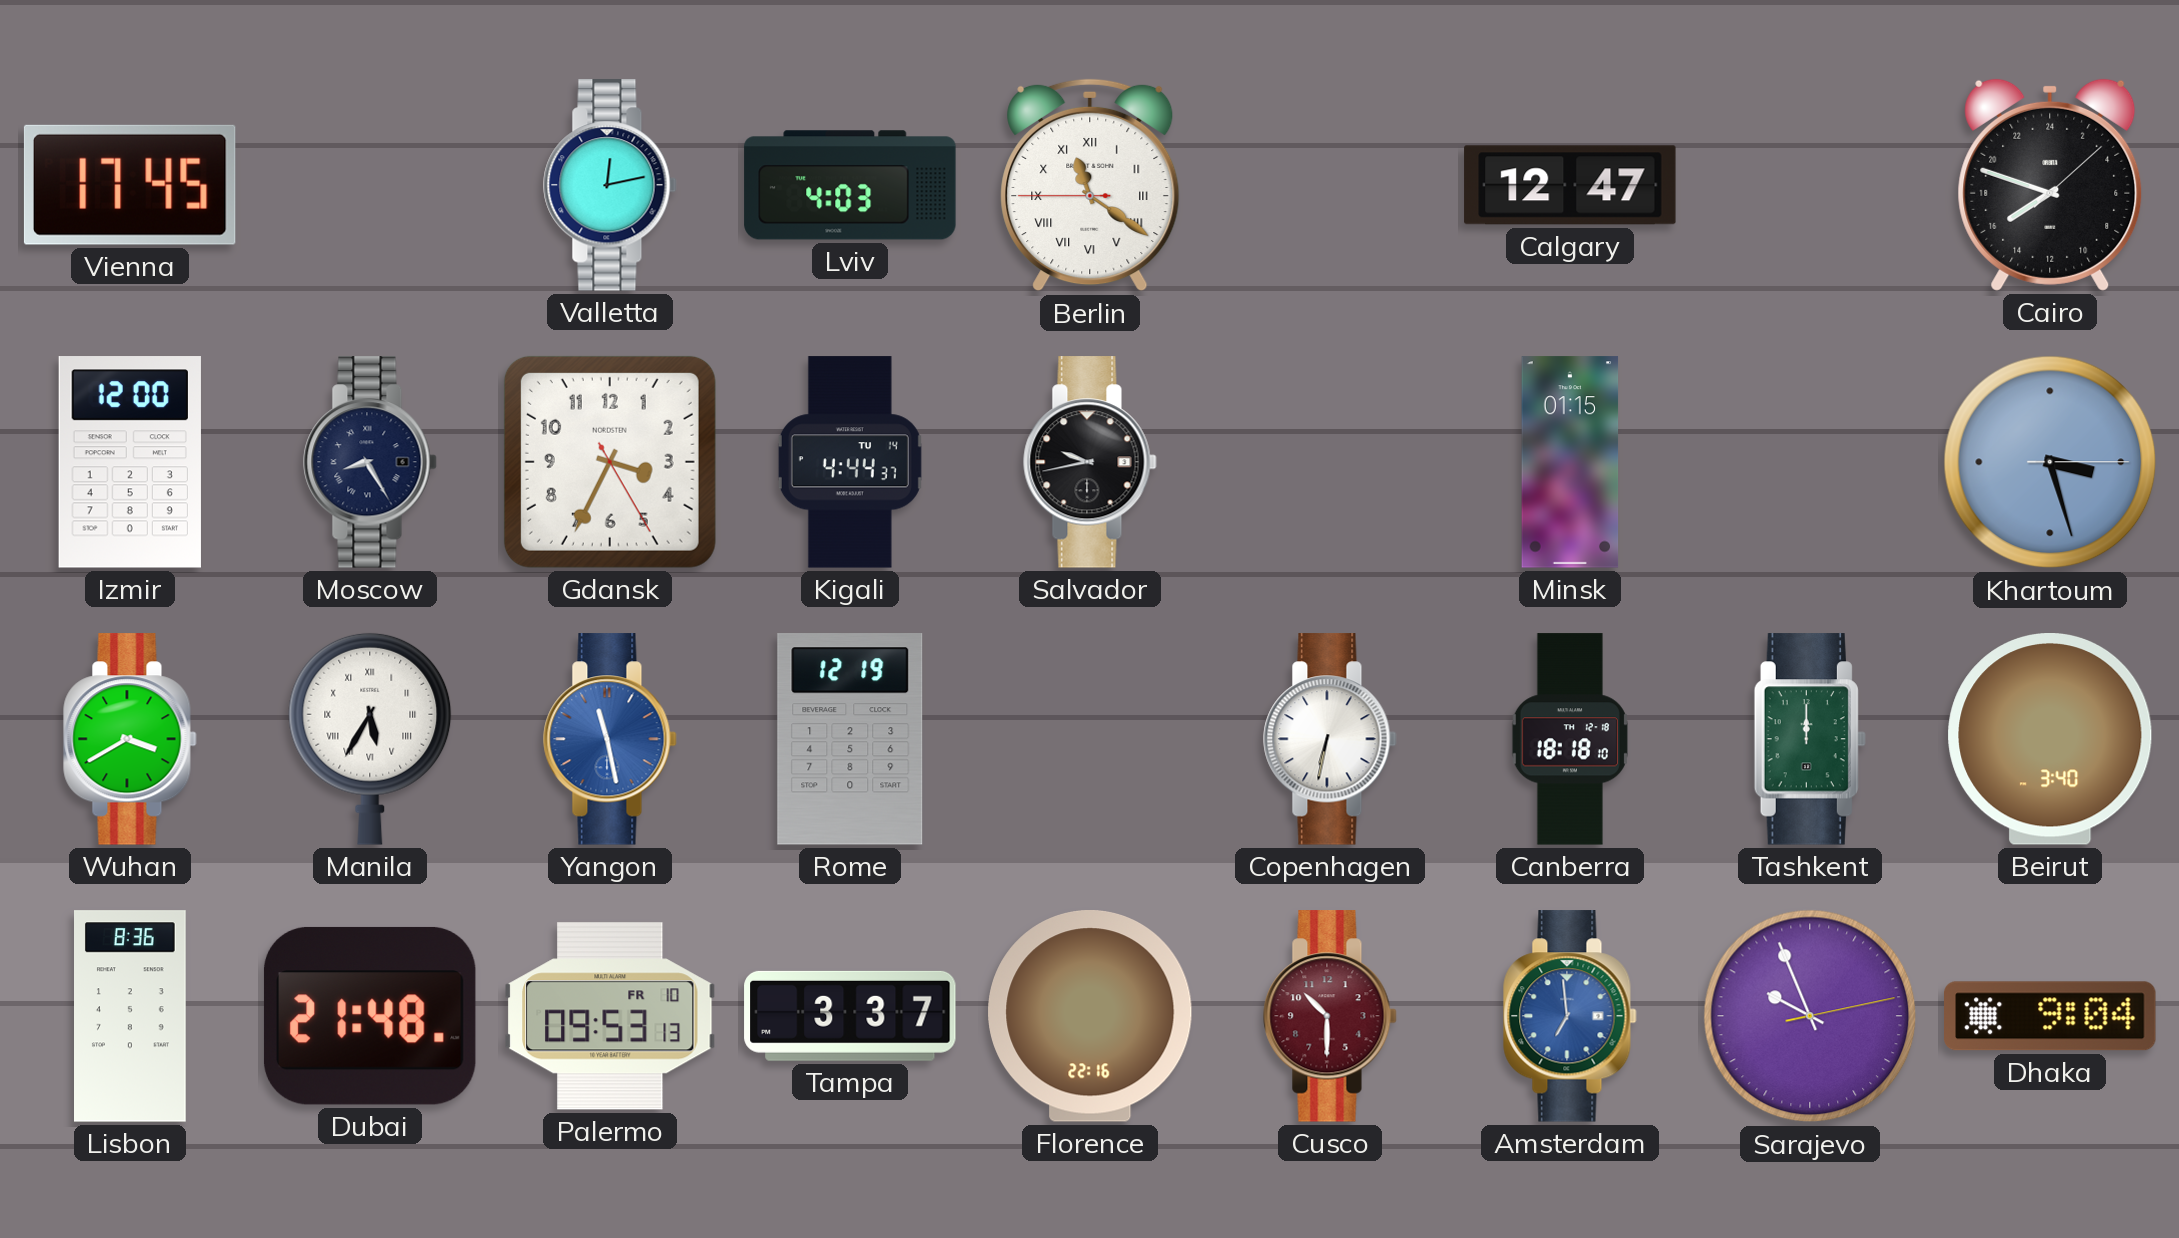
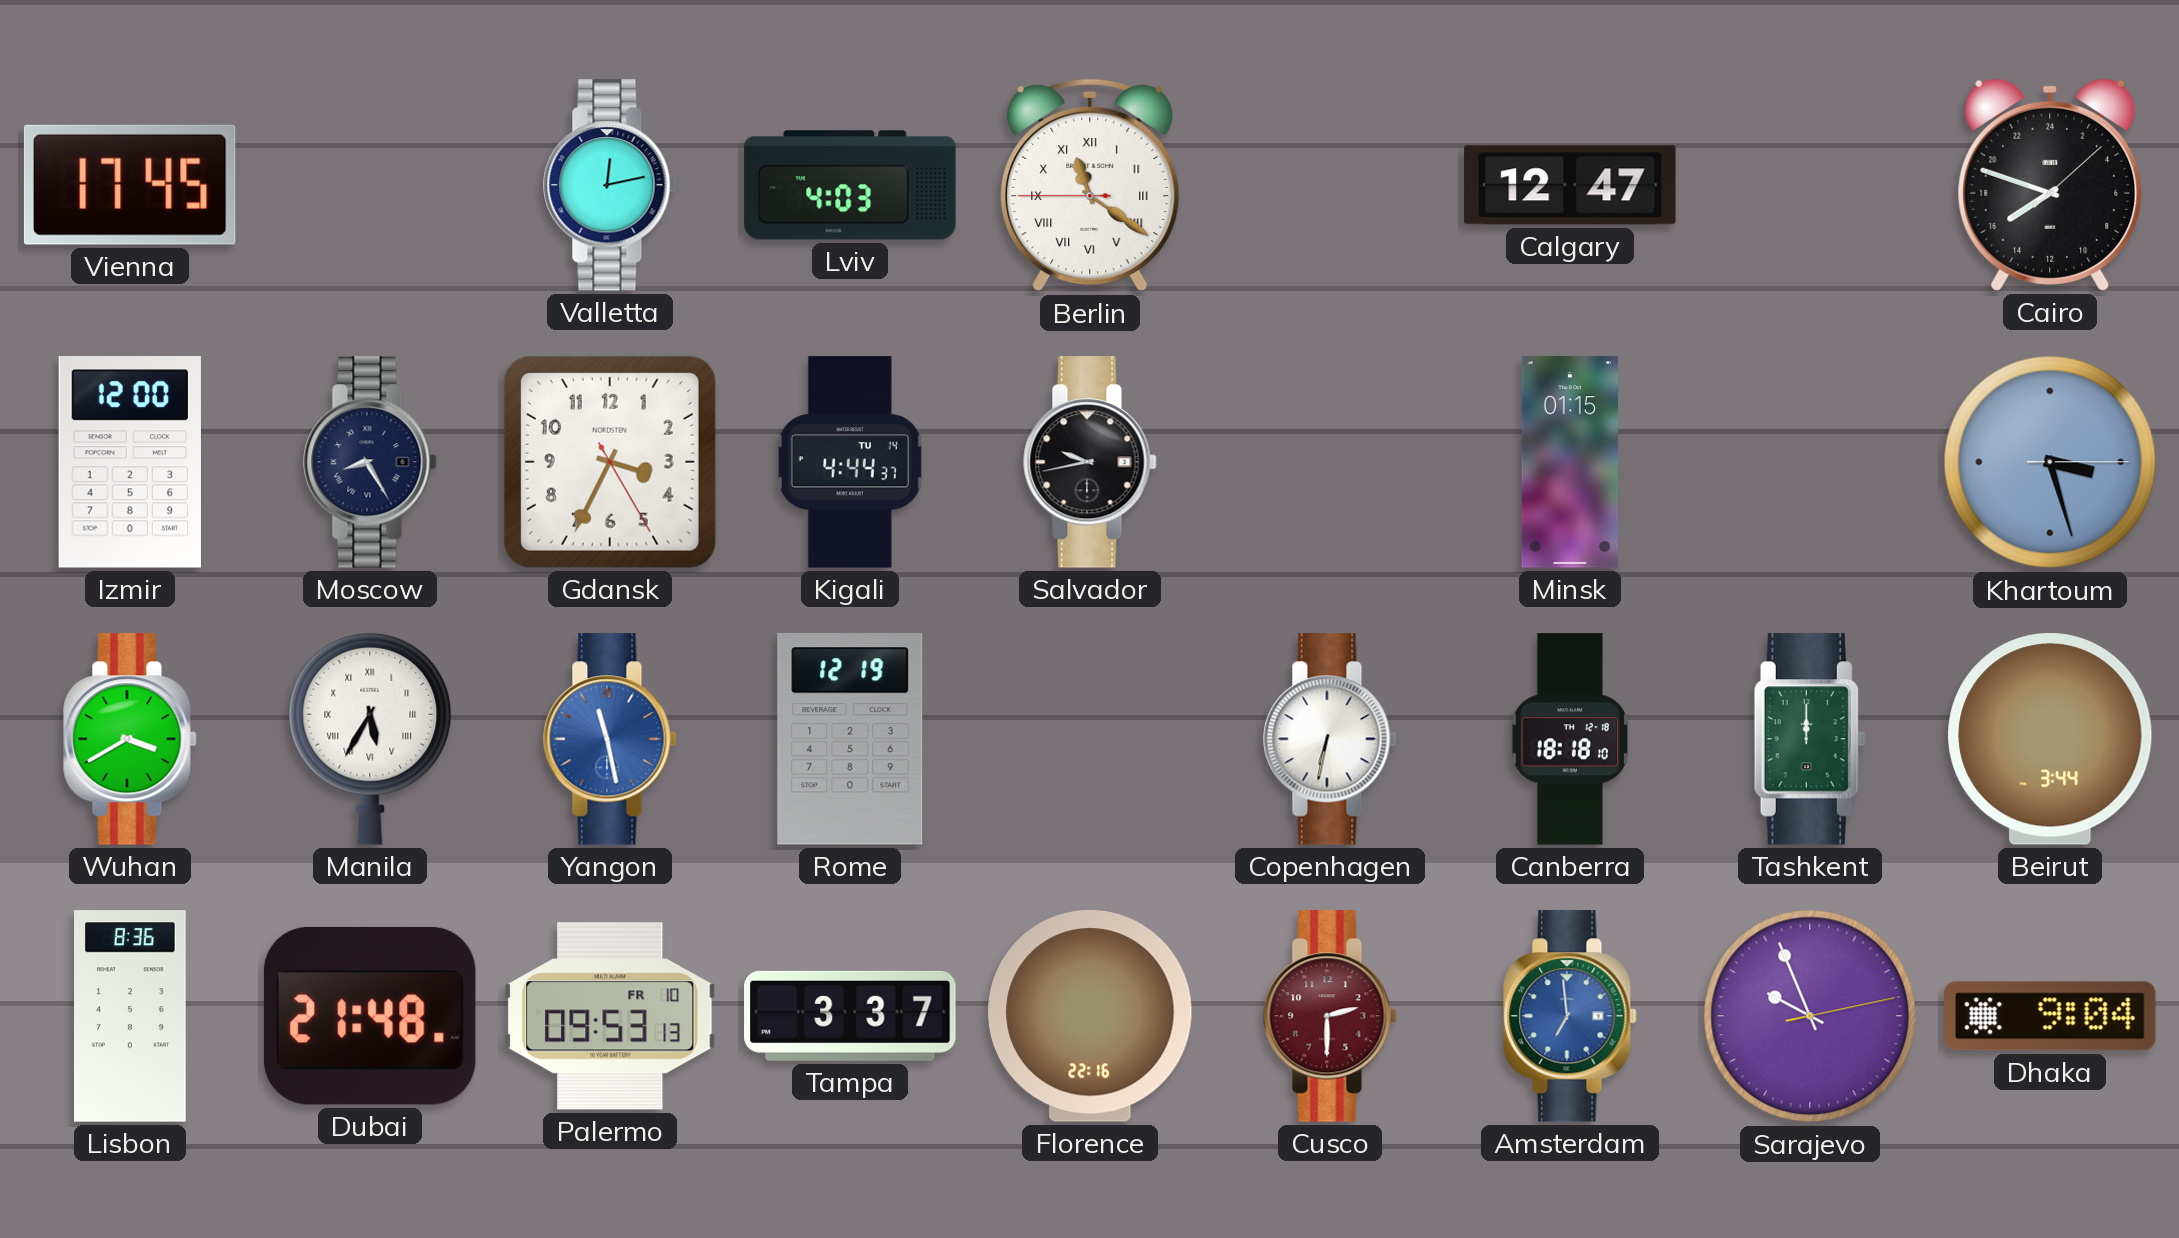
Beirut: 3:40 -> 3:44 (2050, 740)
Cusco: 10:30 -> 2:30 (1330, 1016)
